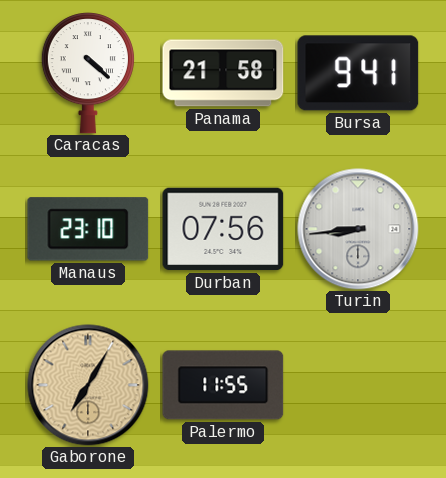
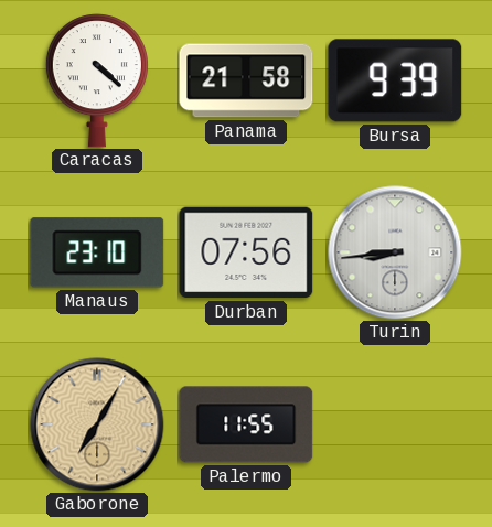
Bursa: 9:41 -> 9:39 (395, 80)
